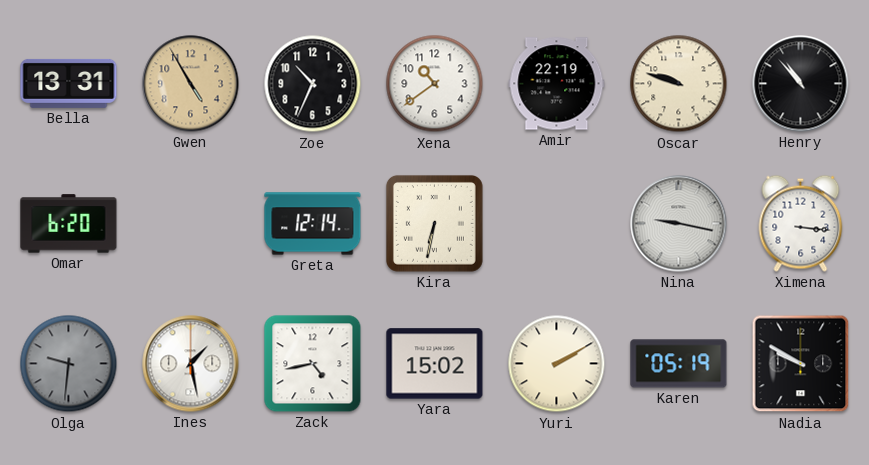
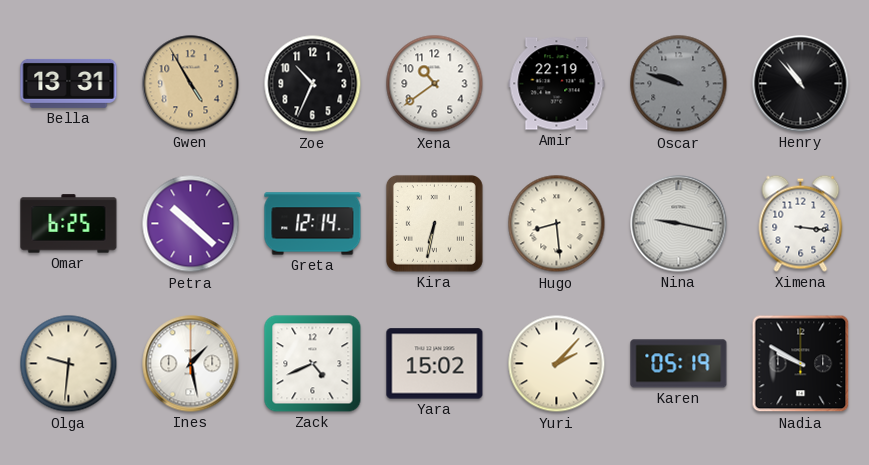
Oscar dial: cream -> grey (679, 84)
Omar: 6:20 -> 6:25 (69, 224)
Petra: none -> 10:22 (191, 224)
Hugo: none -> 8:29 (557, 224)
Olga dial: grey -> cream (69, 364)
Zack: 4:43 -> 4:41 (313, 364)
Yuri: 2:10 -> 2:07 (557, 364)
